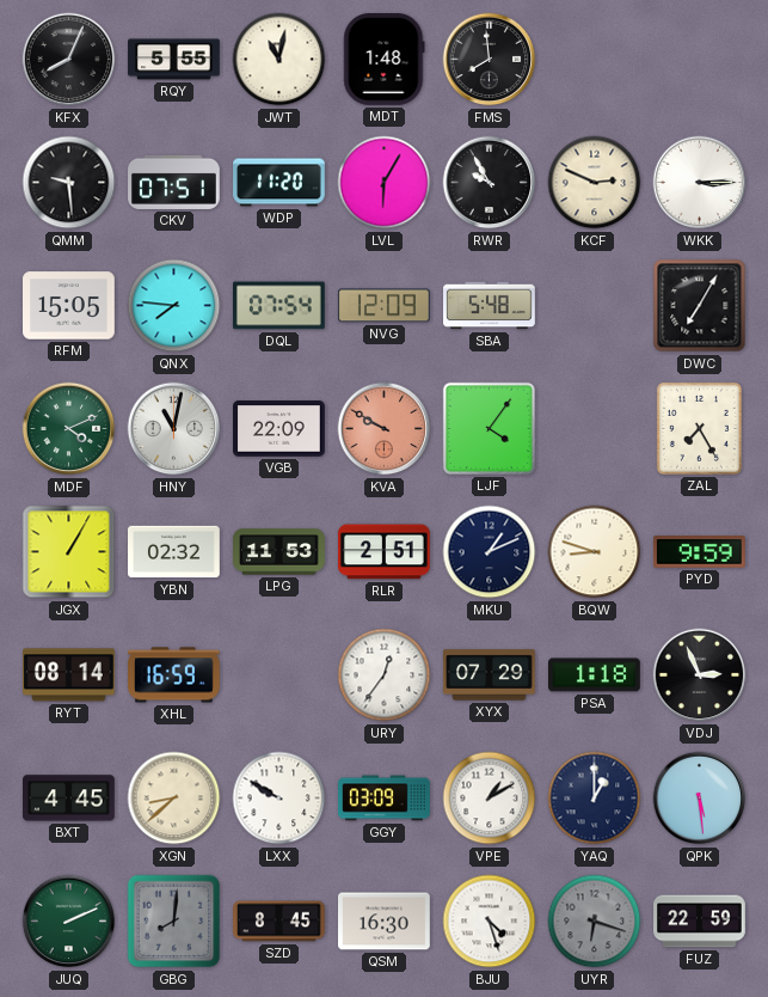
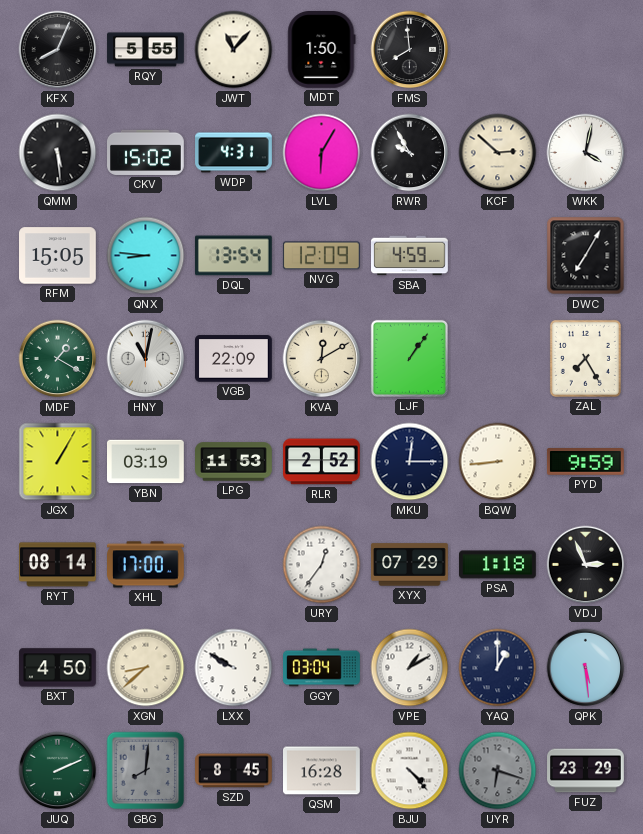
JWT: 11:02 -> 11:07 (234, 50)
MDT: 1:48 -> 1:50 (322, 50)
QMM: 9:29 -> 5:29 (58, 153)
CKV: 07:51 -> 15:02 (146, 152)
WDP: 11:20 -> 4:31 (234, 153)
KCF: 2:49 -> 2:52 (498, 153)
WKK: 3:15 -> 4:02 (586, 153)
QNX: 7:46 -> 8:46 (146, 256)
DQL: 07:54 -> 13:54 (233, 256)
SBA: 5:48 -> 4:59 (410, 256)
MDF: 4:11 -> 1:20 (58, 359)
KVA: 9:50 -> 12:10 (322, 359)
KVA dial: salmon -> cream (322, 359)
LJF: 4:06 -> 1:06 (409, 358)
YBN: 02:32 -> 03:19 (146, 462)
RLR: 2:51 -> 2:52 (322, 462)
MKU: 1:11 -> 12:15 (410, 462)
BQW: 8:48 -> 8:44 (498, 462)
XHL: 16:59 -> 17:00 (146, 565)
BXT: 4:45 -> 4:50 (58, 668)
GGY: 03:09 -> 03:04 (322, 668)
QSM: 16:30 -> 16:28 (322, 771)
BJU: 4:27 -> 4:23 (410, 771)
FUZ: 22:59 -> 23:29 (586, 771)
